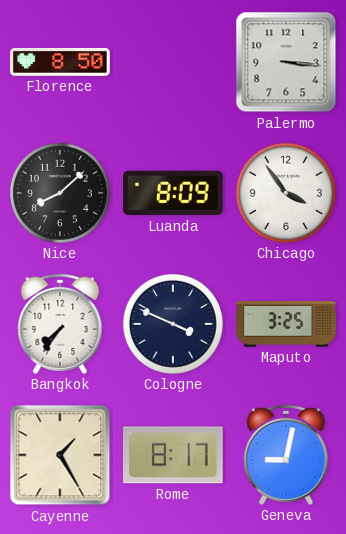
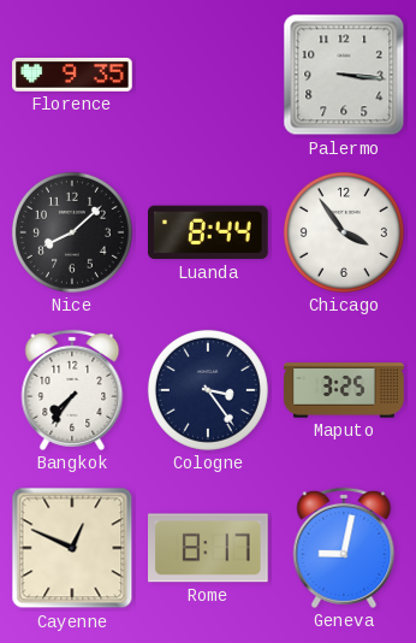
Florence: 8:50 -> 9:35 (72, 75)
Luanda: 8:09 -> 8:44 (209, 232)
Cologne: 3:49 -> 3:24 (208, 390)
Cayenne: 1:25 -> 12:49 (72, 548)
